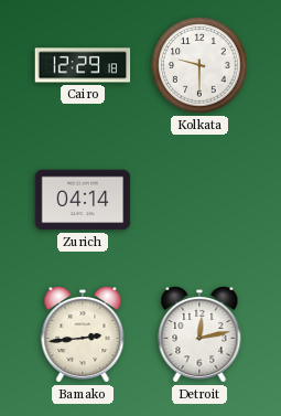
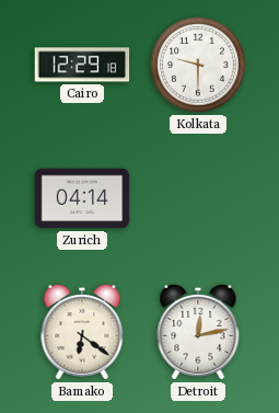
Bamako: 2:44 -> 6:21 (82, 332)
